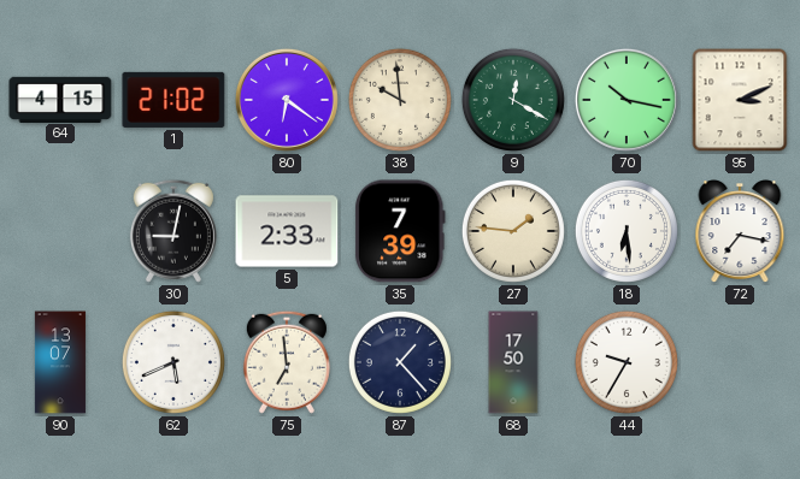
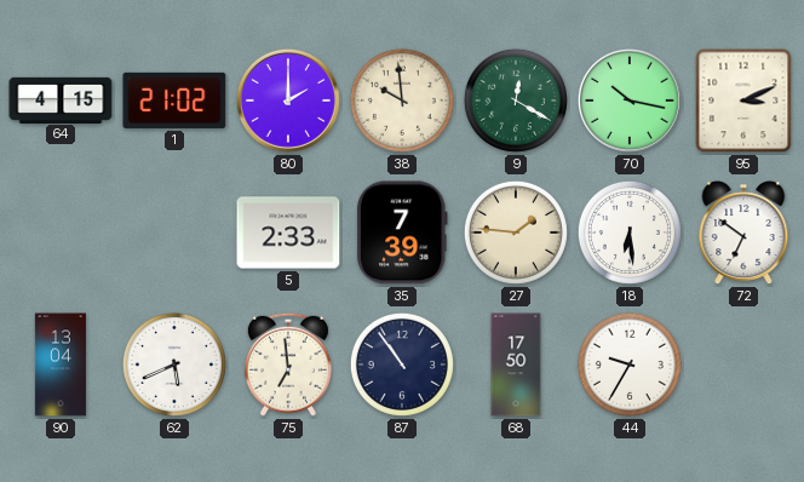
80: 6:21 -> 2:00 (288, 101)
30: 9:02 -> none (173, 231)
72: 7:17 -> 6:51 (743, 234)
90: 13:07 -> 13:04 (61, 365)
87: 1:23 -> 10:54 (402, 365)
